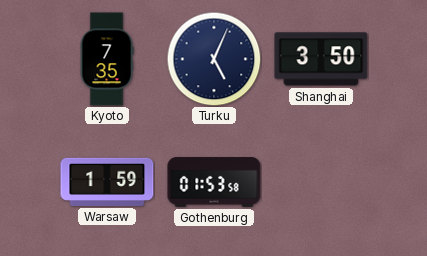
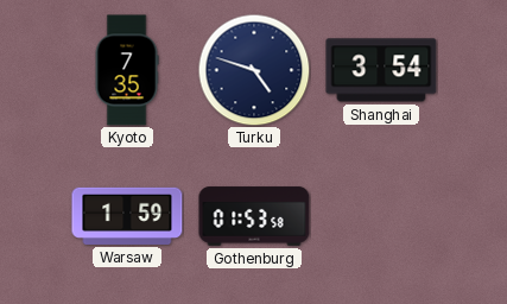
Turku: 5:04 -> 4:48 (254, 70)
Shanghai: 3:50 -> 3:54 (381, 70)
